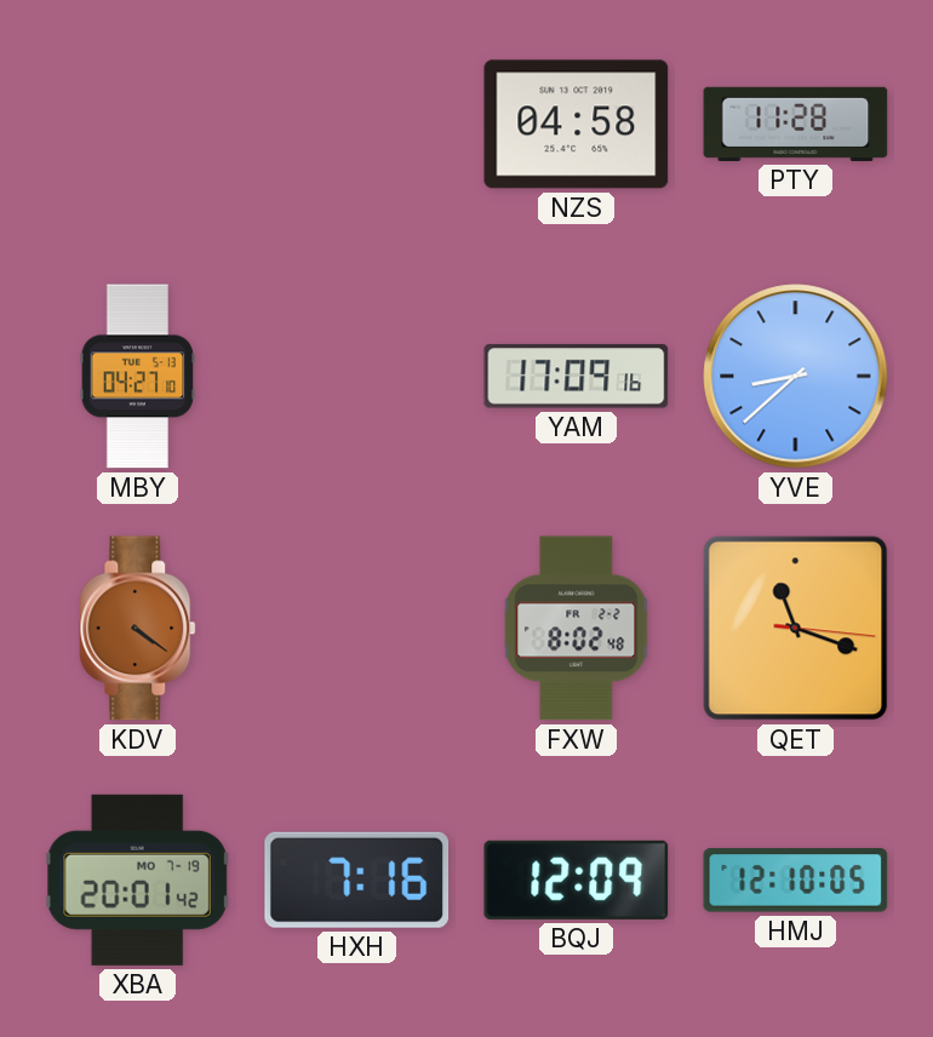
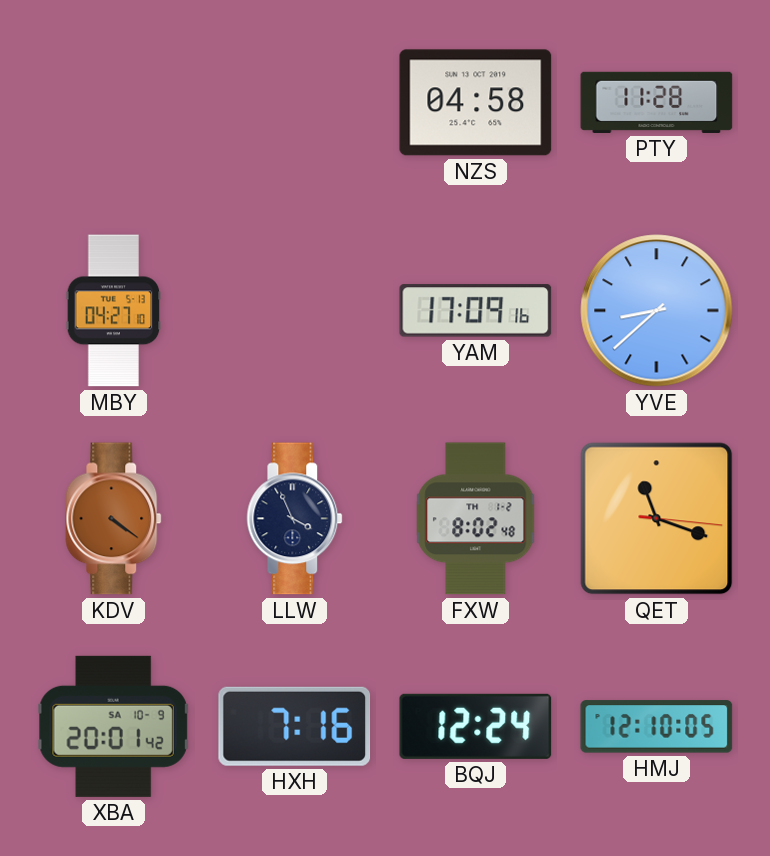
LLW: none -> 3:56 (295, 519)
FXW date: FR 2-2 -> TH 1-2 (476, 519)
XBA date: MO 7-19 -> SA 10-9 (114, 726)
BQJ: 12:09 -> 12:24 (476, 726)
